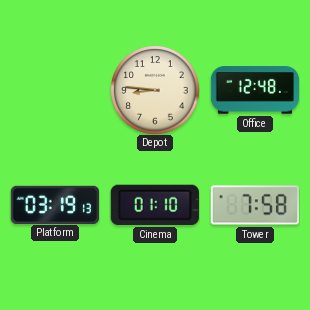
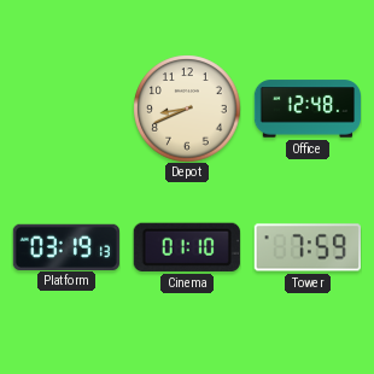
Depot: 8:46 -> 8:41 (187, 109)
Tower: 7:58 -> 7:59 (306, 247)
